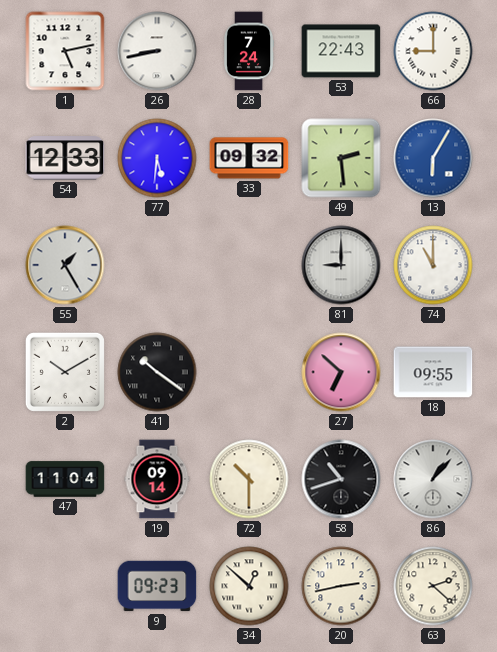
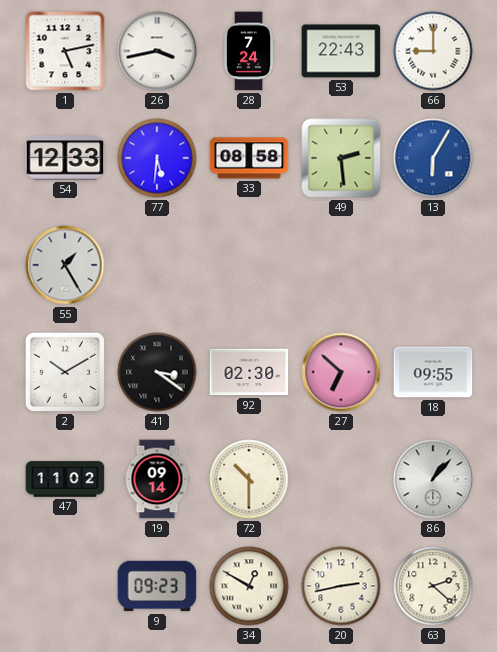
26: 8:43 -> 3:43 (157, 51)
33: 09:32 -> 08:58 (249, 158)
81: 9:00 -> none (341, 265)
74: 11:00 -> none (433, 265)
41: 10:21 -> 3:21 (157, 372)
92: none -> 02:30 (249, 372)
47: 11:04 -> 11:02 (65, 479)
58: 10:42 -> none (341, 479)
34: 12:52 -> 12:50 (249, 586)
